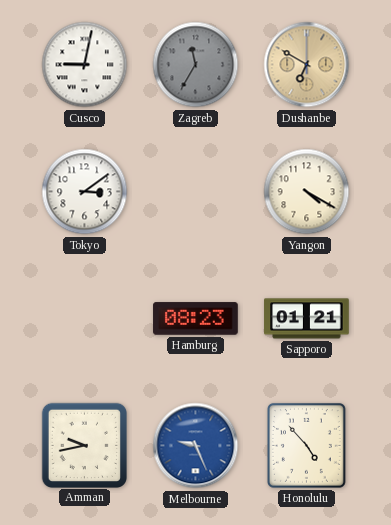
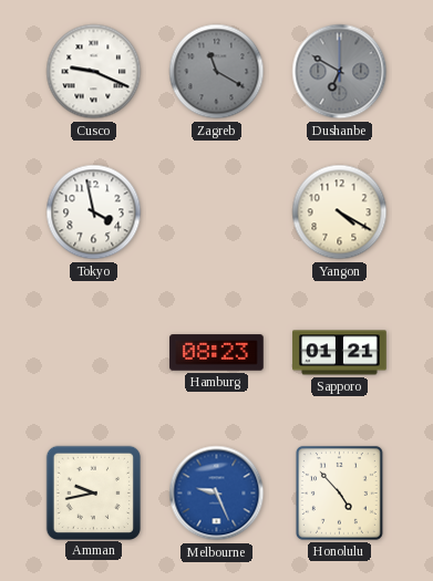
Cusco: 9:02 -> 9:19 (94, 72)
Zagreb: 11:35 -> 11:20 (217, 72)
Dushanbe dial: champagne -> grey (340, 72)
Tokyo: 3:09 -> 3:58 (94, 212)
